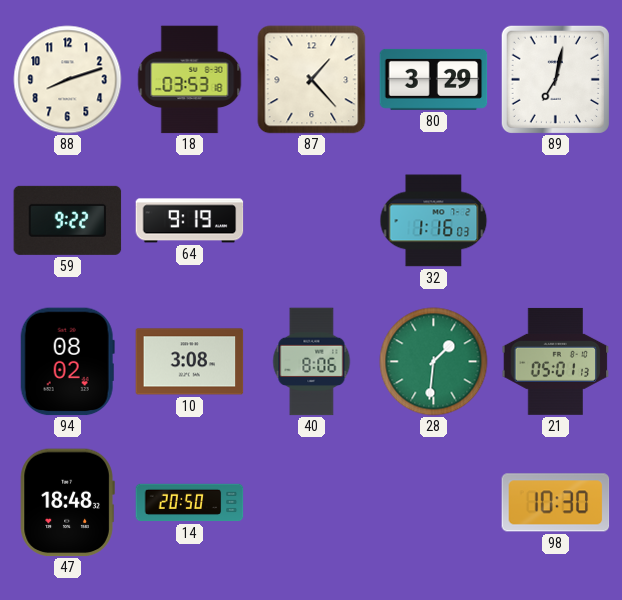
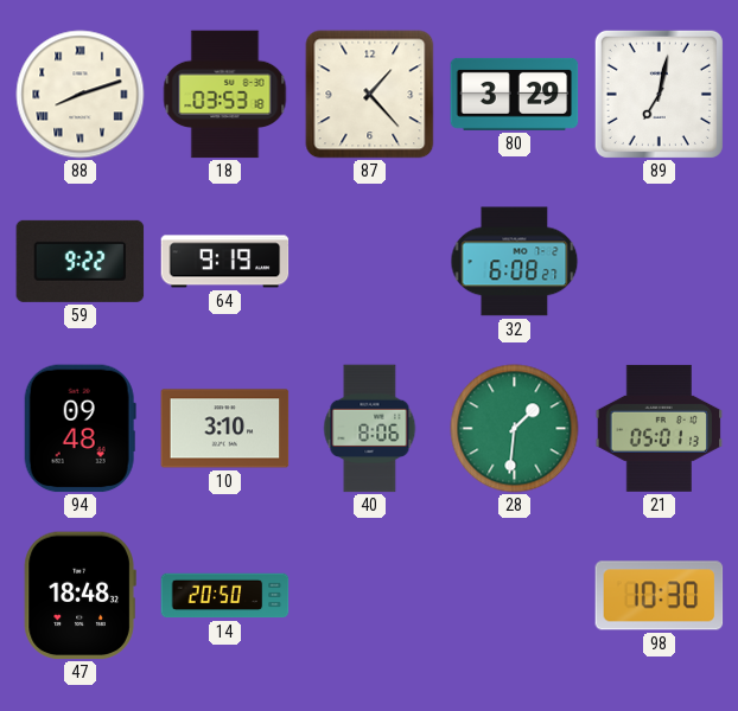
88 numerals: Arabic -> Roman (81, 95)
32: 1:16 -> 6:08 (515, 262)
94: 08:02 -> 09:48 (79, 429)
10: 3:08 -> 3:10 (225, 429)
